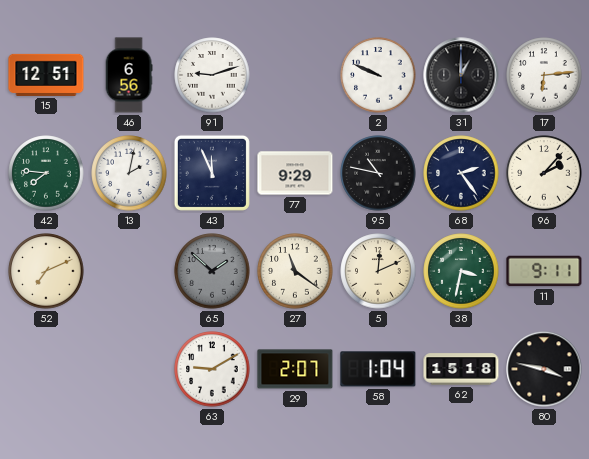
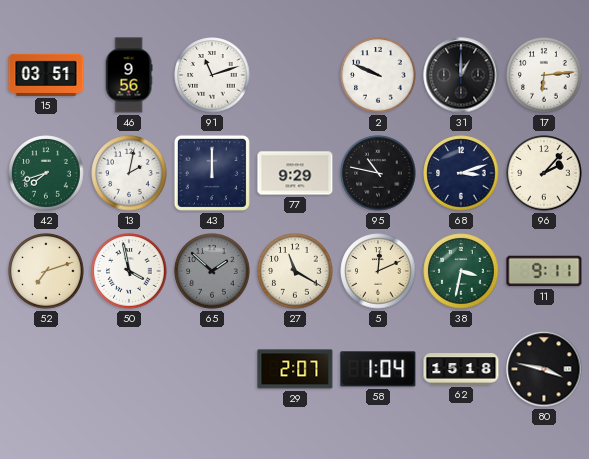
15: 12:51 -> 03:51 (46, 75)
46: 6:56 -> 9:56 (129, 75)
91: 9:12 -> 11:12 (212, 75)
42: 7:46 -> 7:42 (46, 173)
43: 11:56 -> 12:00 (212, 173)
68: 2:24 -> 3:12 (461, 173)
52: 7:11 -> 7:12 (46, 271)
50: none -> 3:58 (129, 271)
27: 11:21 -> 11:20 (295, 271)
63: 9:10 -> none (212, 369)
